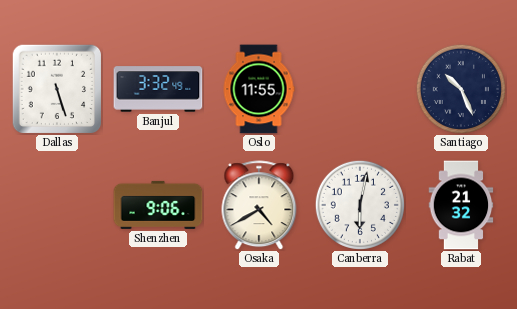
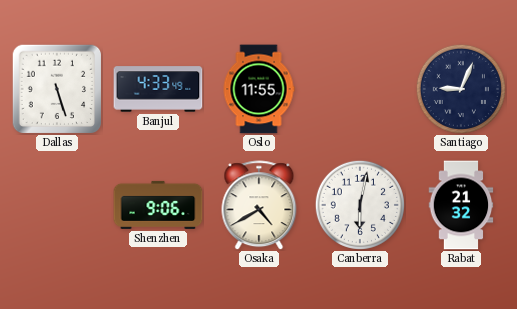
Banjul: 3:32 -> 4:33 (158, 89)
Santiago: 10:26 -> 9:04 (461, 89)
